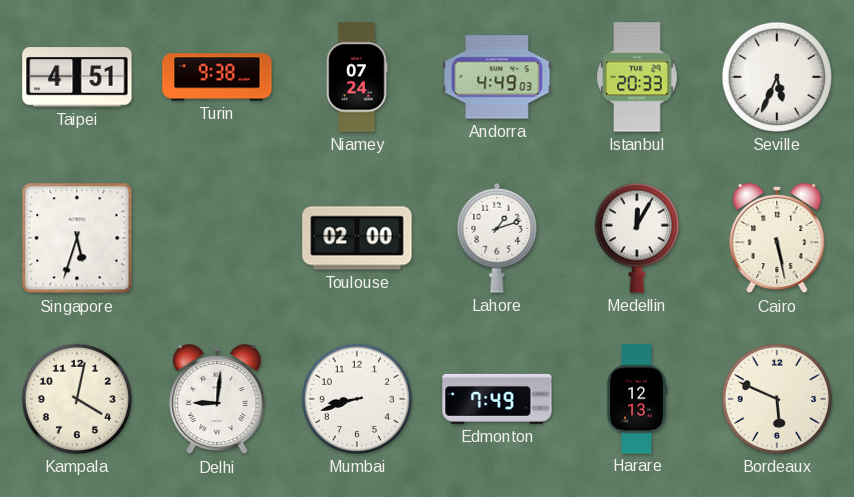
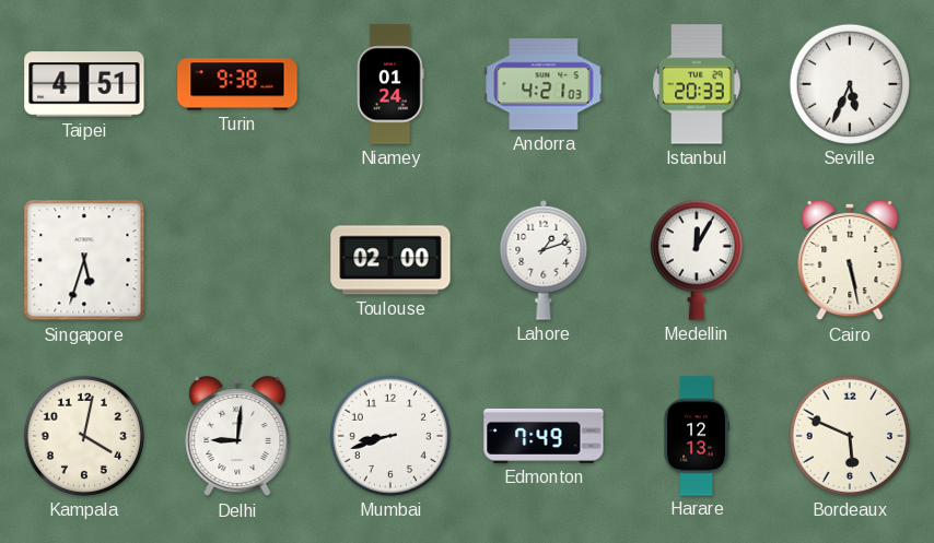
Niamey: 07:24 -> 01:24 (390, 84)
Andorra: 4:49 -> 4:21 (544, 84)
